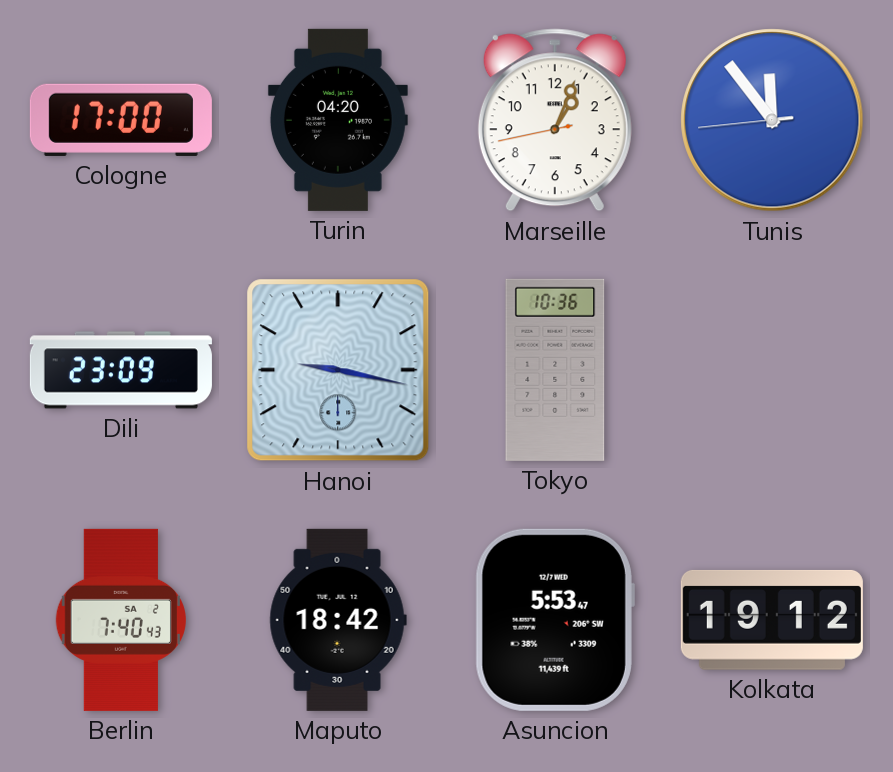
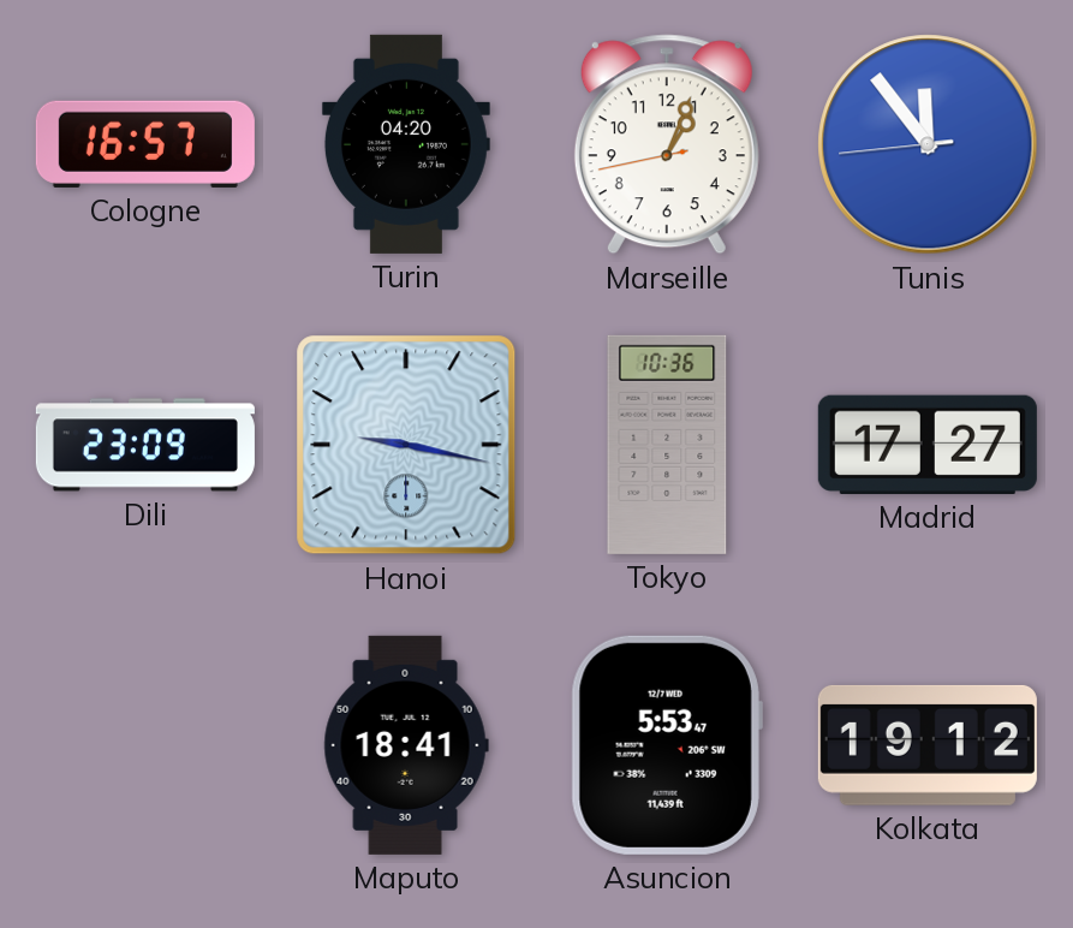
Cologne: 17:00 -> 16:57 (145, 144)
Madrid: none -> 17:27 (928, 445)
Berlin: 7:40 -> none (121, 620)
Maputo: 18:42 -> 18:41 (406, 745)
